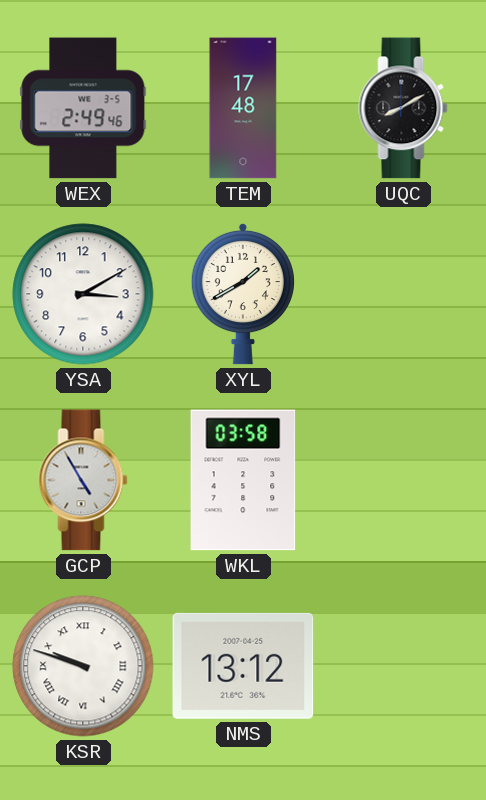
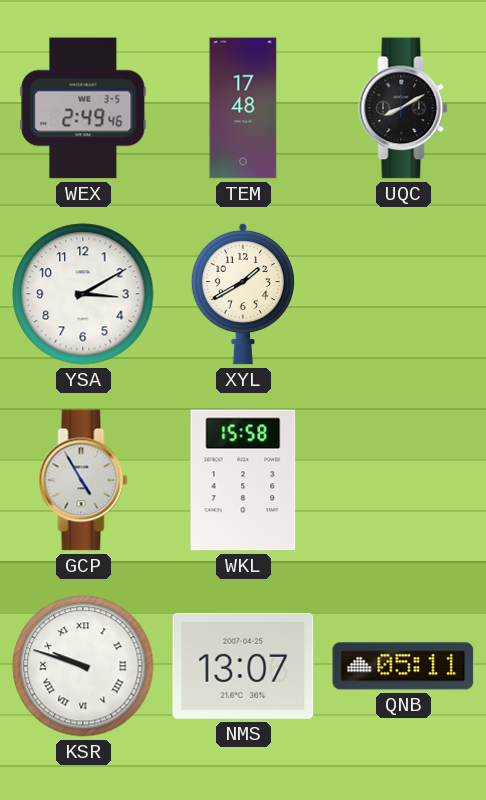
WKL: 03:58 -> 15:58 (243, 480)
NMS: 13:12 -> 13:07 (243, 666)
QNB: none -> 05:11 (403, 666)
